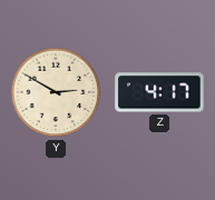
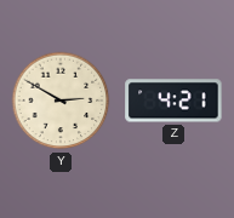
Z: 4:17 -> 4:21 (173, 101)
